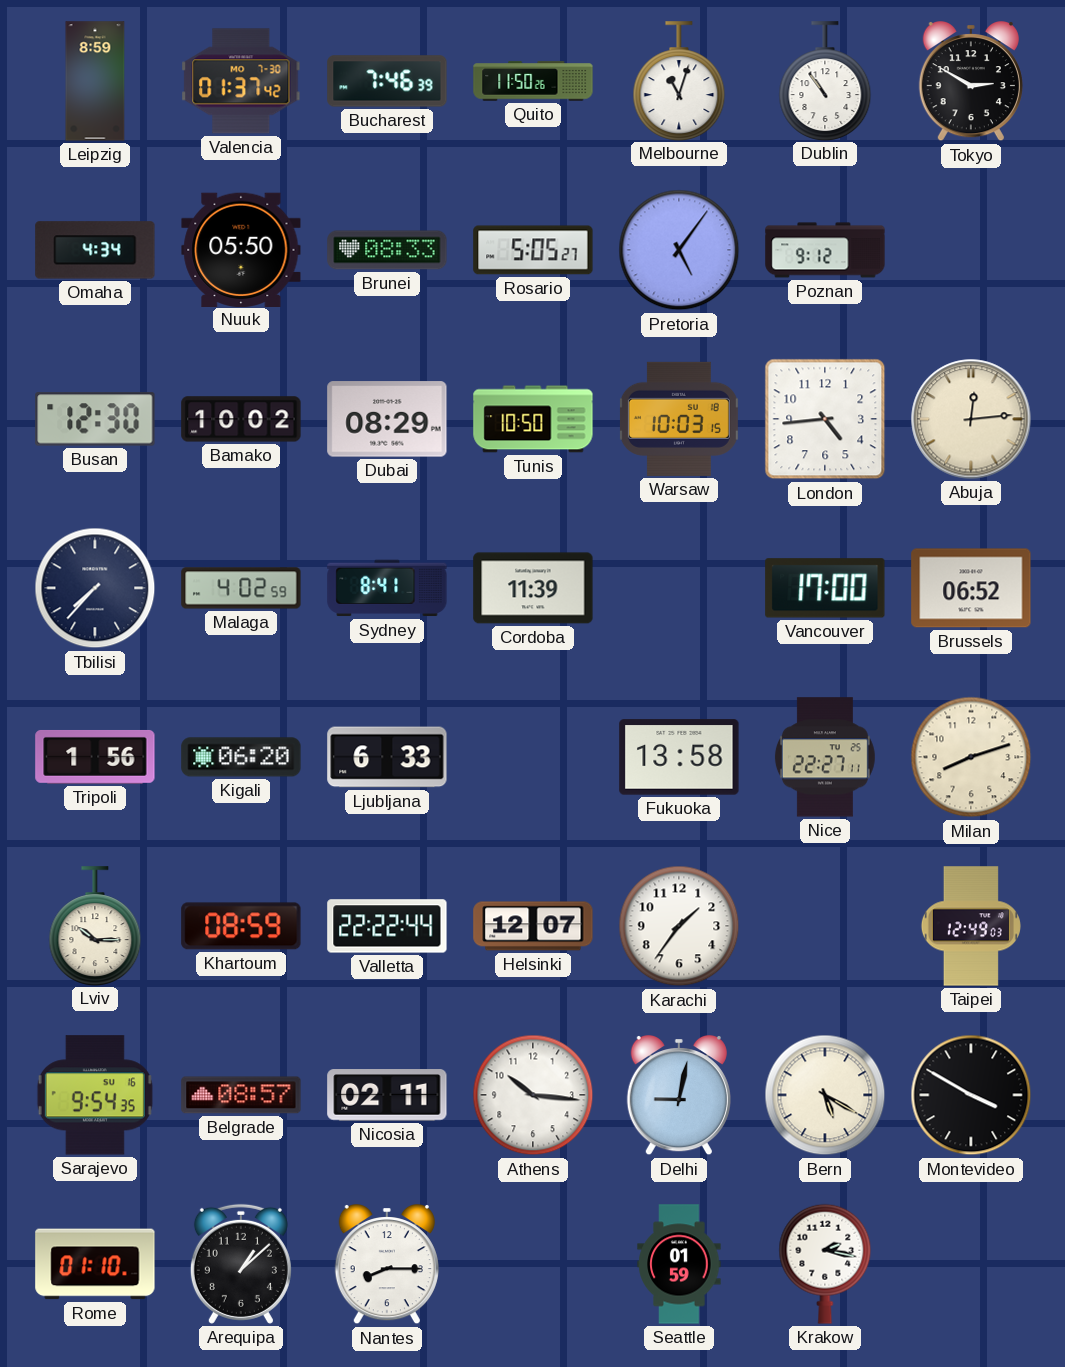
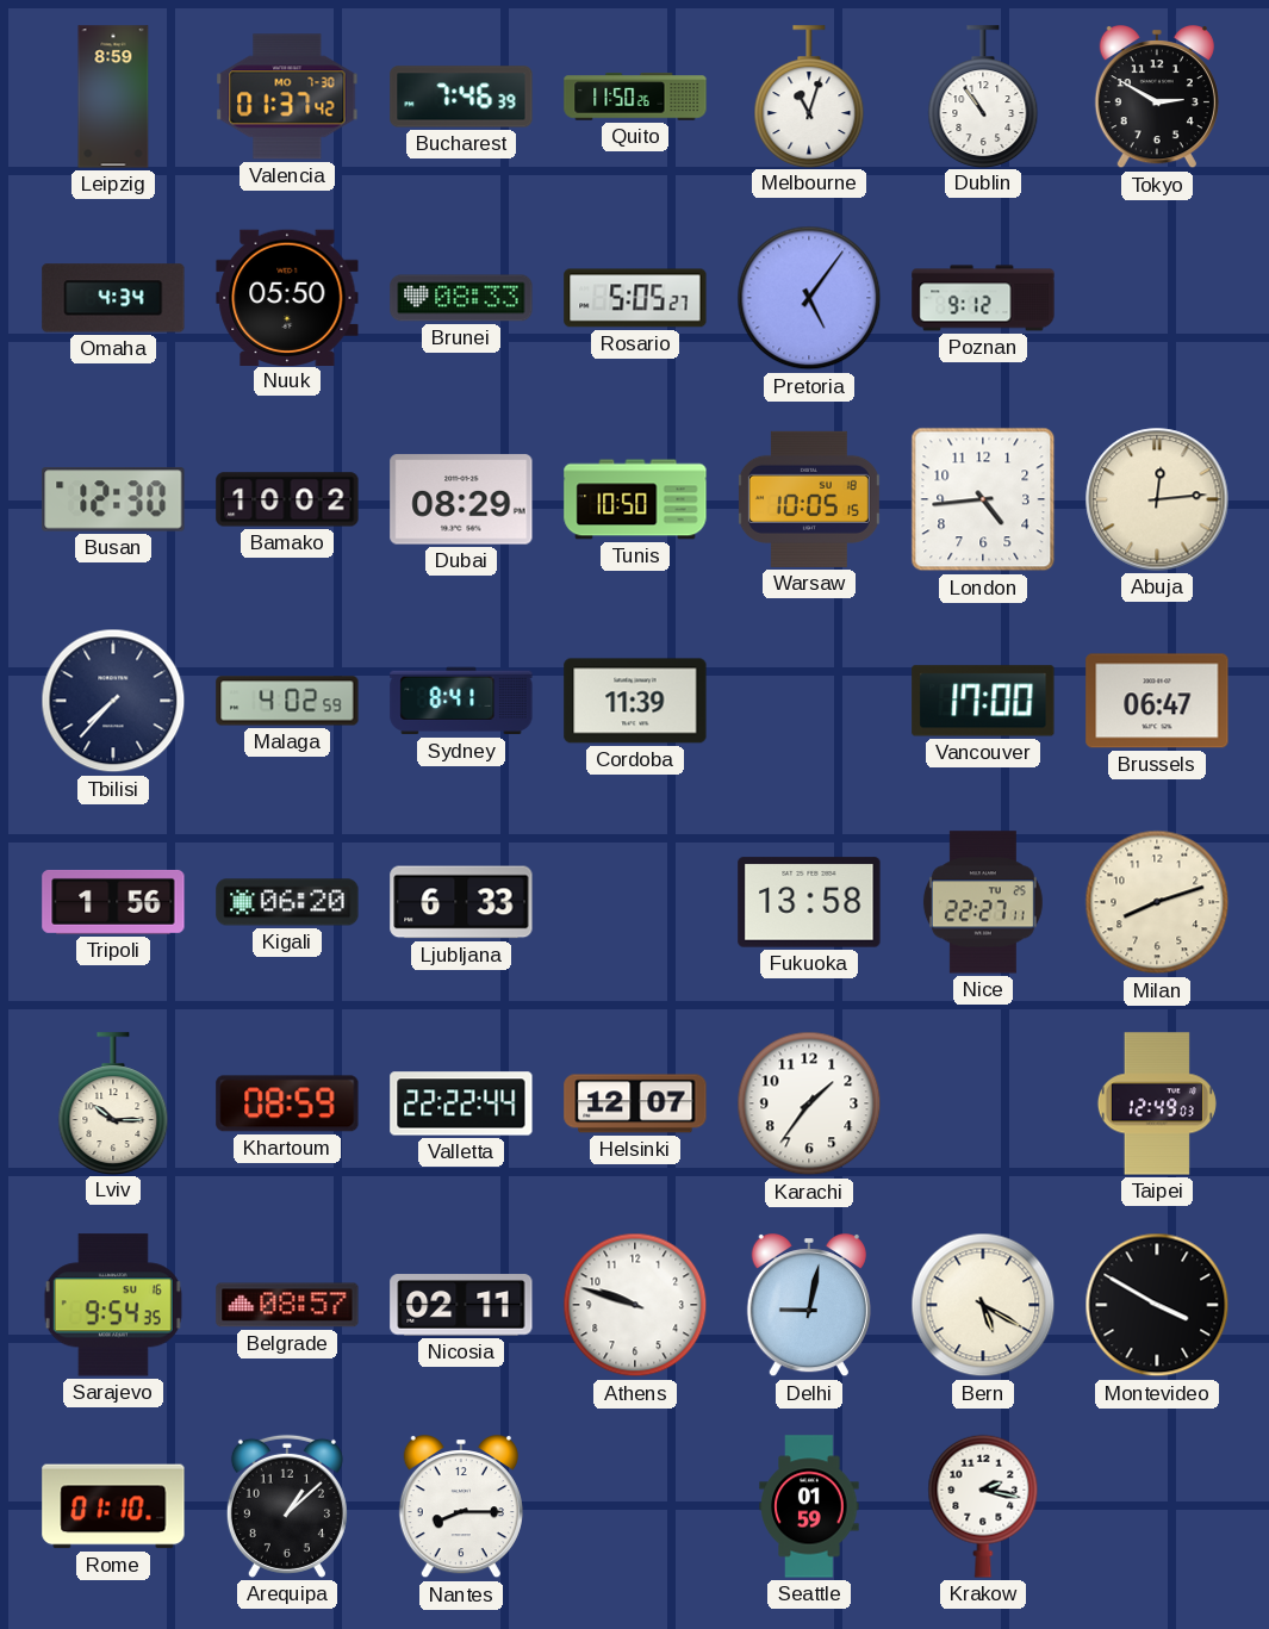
Warsaw: 10:03 -> 10:05 (809, 499)
Brussels: 06:52 -> 06:47 (1157, 701)
Athens: 10:16 -> 9:48 (635, 1305)
